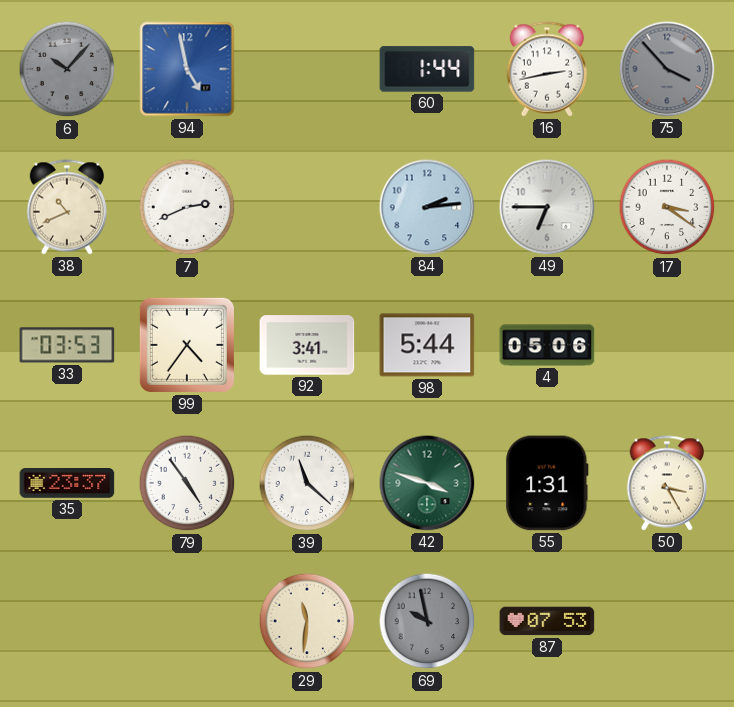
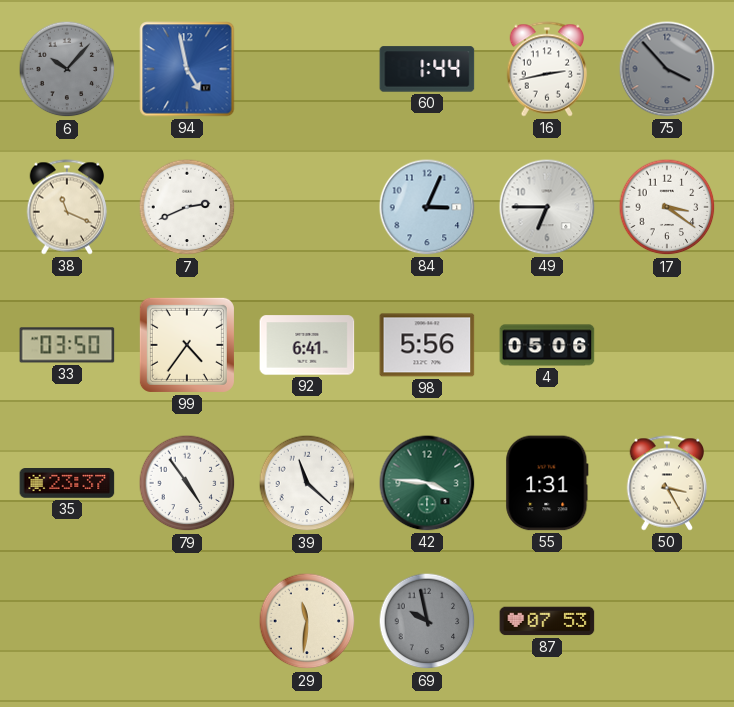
38: 10:41 -> 11:19 (67, 207)
84: 2:14 -> 3:04 (427, 207)
33: 03:53 -> 03:50 (67, 345)
92: 3:41 -> 6:41 (307, 345)
98: 5:44 -> 5:56 (427, 345)
42: 3:48 -> 3:46 (427, 483)
